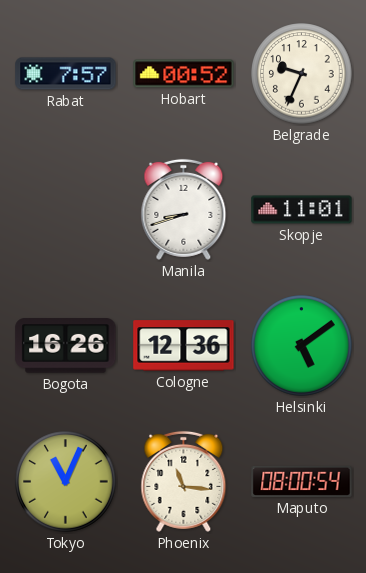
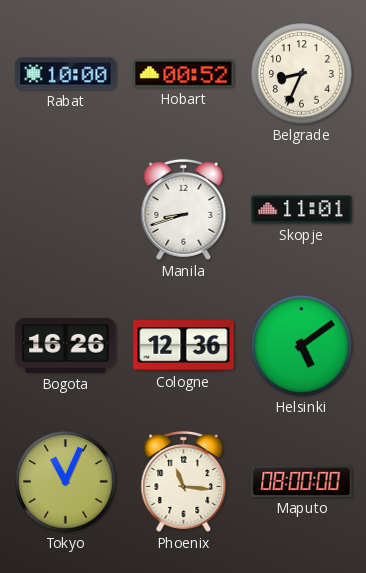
Rabat: 7:57 -> 10:00 (66, 74)
Belgrade: 9:34 -> 8:34 (302, 74)
Maputo: 08:00:54 -> 08:00:00 (302, 481)
